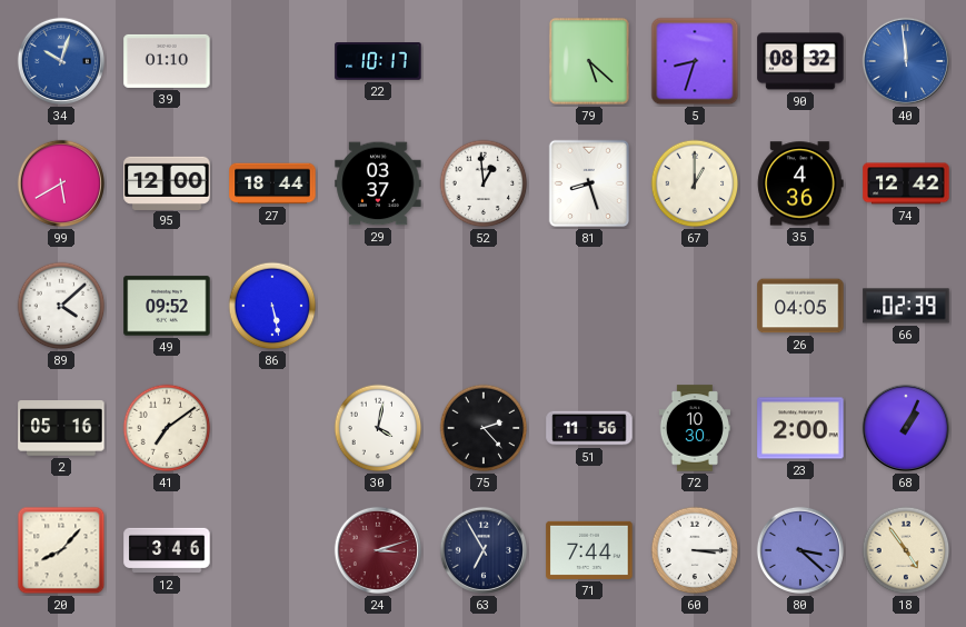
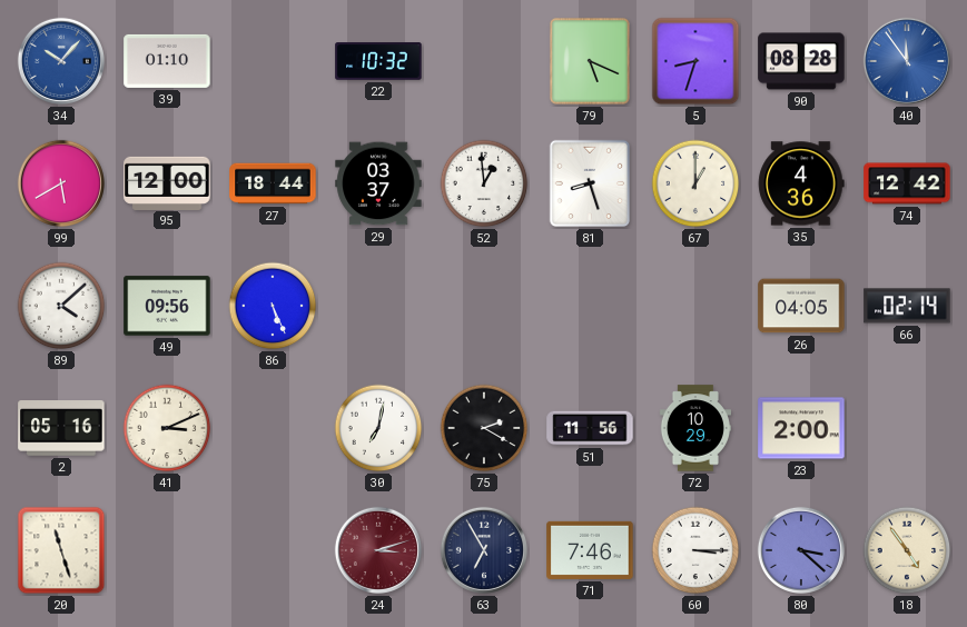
34: 10:03 -> 10:07 (61, 61)
22: 10:17 -> 10:32 (378, 61)
79: 5:22 -> 5:19 (590, 61)
90: 08:32 -> 08:28 (801, 61)
40: 11:59 -> 11:54 (907, 61)
49: 09:52 -> 09:56 (167, 306)
86: 5:28 -> 5:26 (273, 306)
66: 02:39 -> 02:14 (907, 306)
41: 7:09 -> 3:11 (167, 428)
30: 4:02 -> 7:02 (378, 428)
75: 2:23 -> 2:20 (484, 428)
72: 10:30 -> 10:29 (694, 428)
68: 1:04 -> none (906, 428)
20: 8:07 -> 11:27 (61, 550)
12: 3:46 -> none (167, 550)
71: 7:44 -> 7:46 (590, 550)
